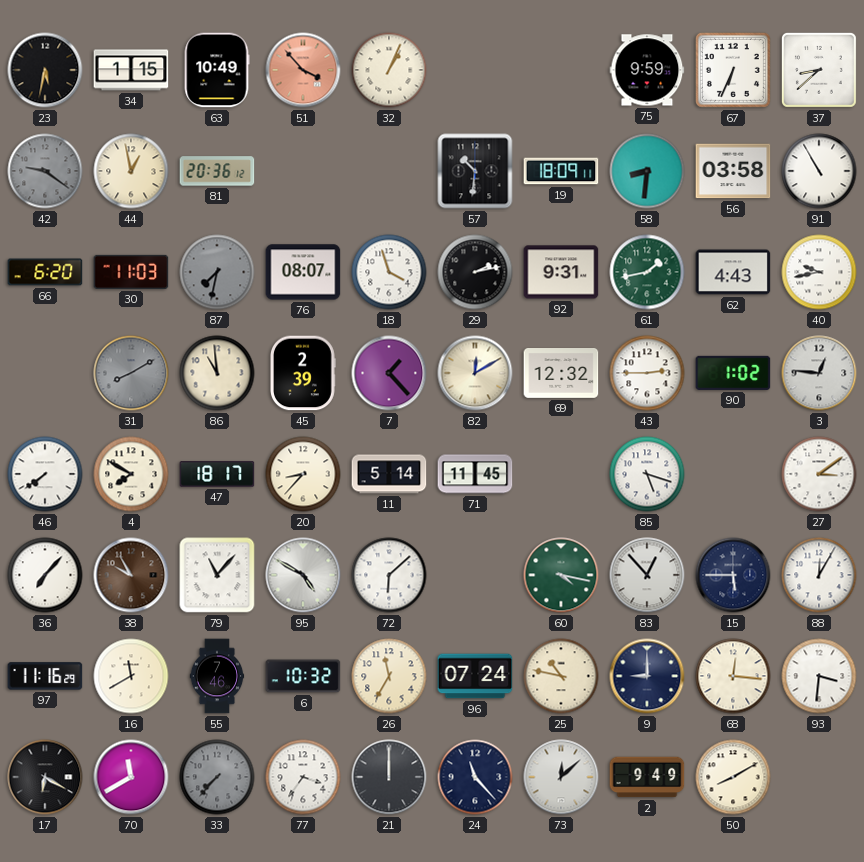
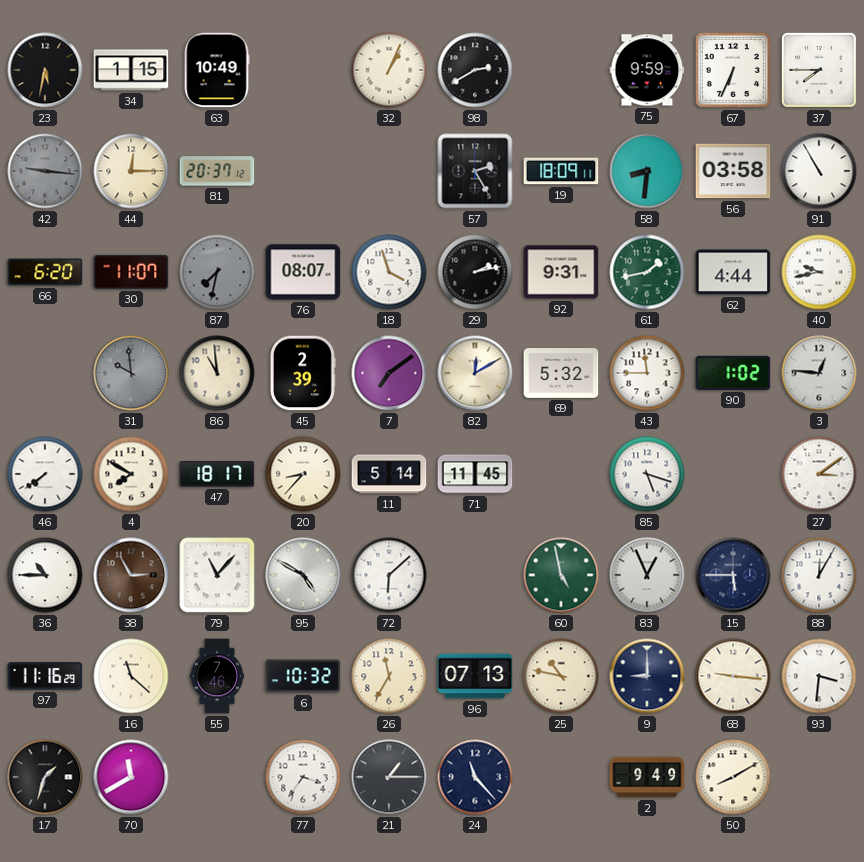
51: 3:53 -> none (303, 70)
98: none -> 2:40 (475, 70)
37: 8:38 -> 7:45 (819, 70)
42: 9:21 -> 9:16 (45, 171)
44: 12:58 -> 12:15 (131, 171)
81: 20:36 -> 20:37 (217, 171)
57: 10:31 -> 2:25 (475, 171)
30: 11:03 -> 11:07 (131, 272)
62: 4:43 -> 4:44 (733, 272)
31: 8:10 -> 9:59 (131, 373)
7: 1:23 -> 7:09 (389, 373)
69: 12:32 -> 5:32 (561, 374)
43: 2:45 -> 11:45 (647, 373)
36: 7:07 -> 10:45 (45, 575)
38: 9:55 -> 2:55 (131, 575)
60: 4:17 -> 4:58 (561, 575)
83: 12:53 -> 12:56 (647, 575)
16: 11:40 -> 11:22 (131, 676)
96: 07:24 -> 07:13 (475, 676)
68: 12:16 -> 9:16 (733, 676)
17: 6:20 -> 1:33 (45, 777)
33: 7:37 -> none (217, 777)
21: 12:00 -> 1:15 (389, 777)
73: 12:08 -> none (561, 777)
